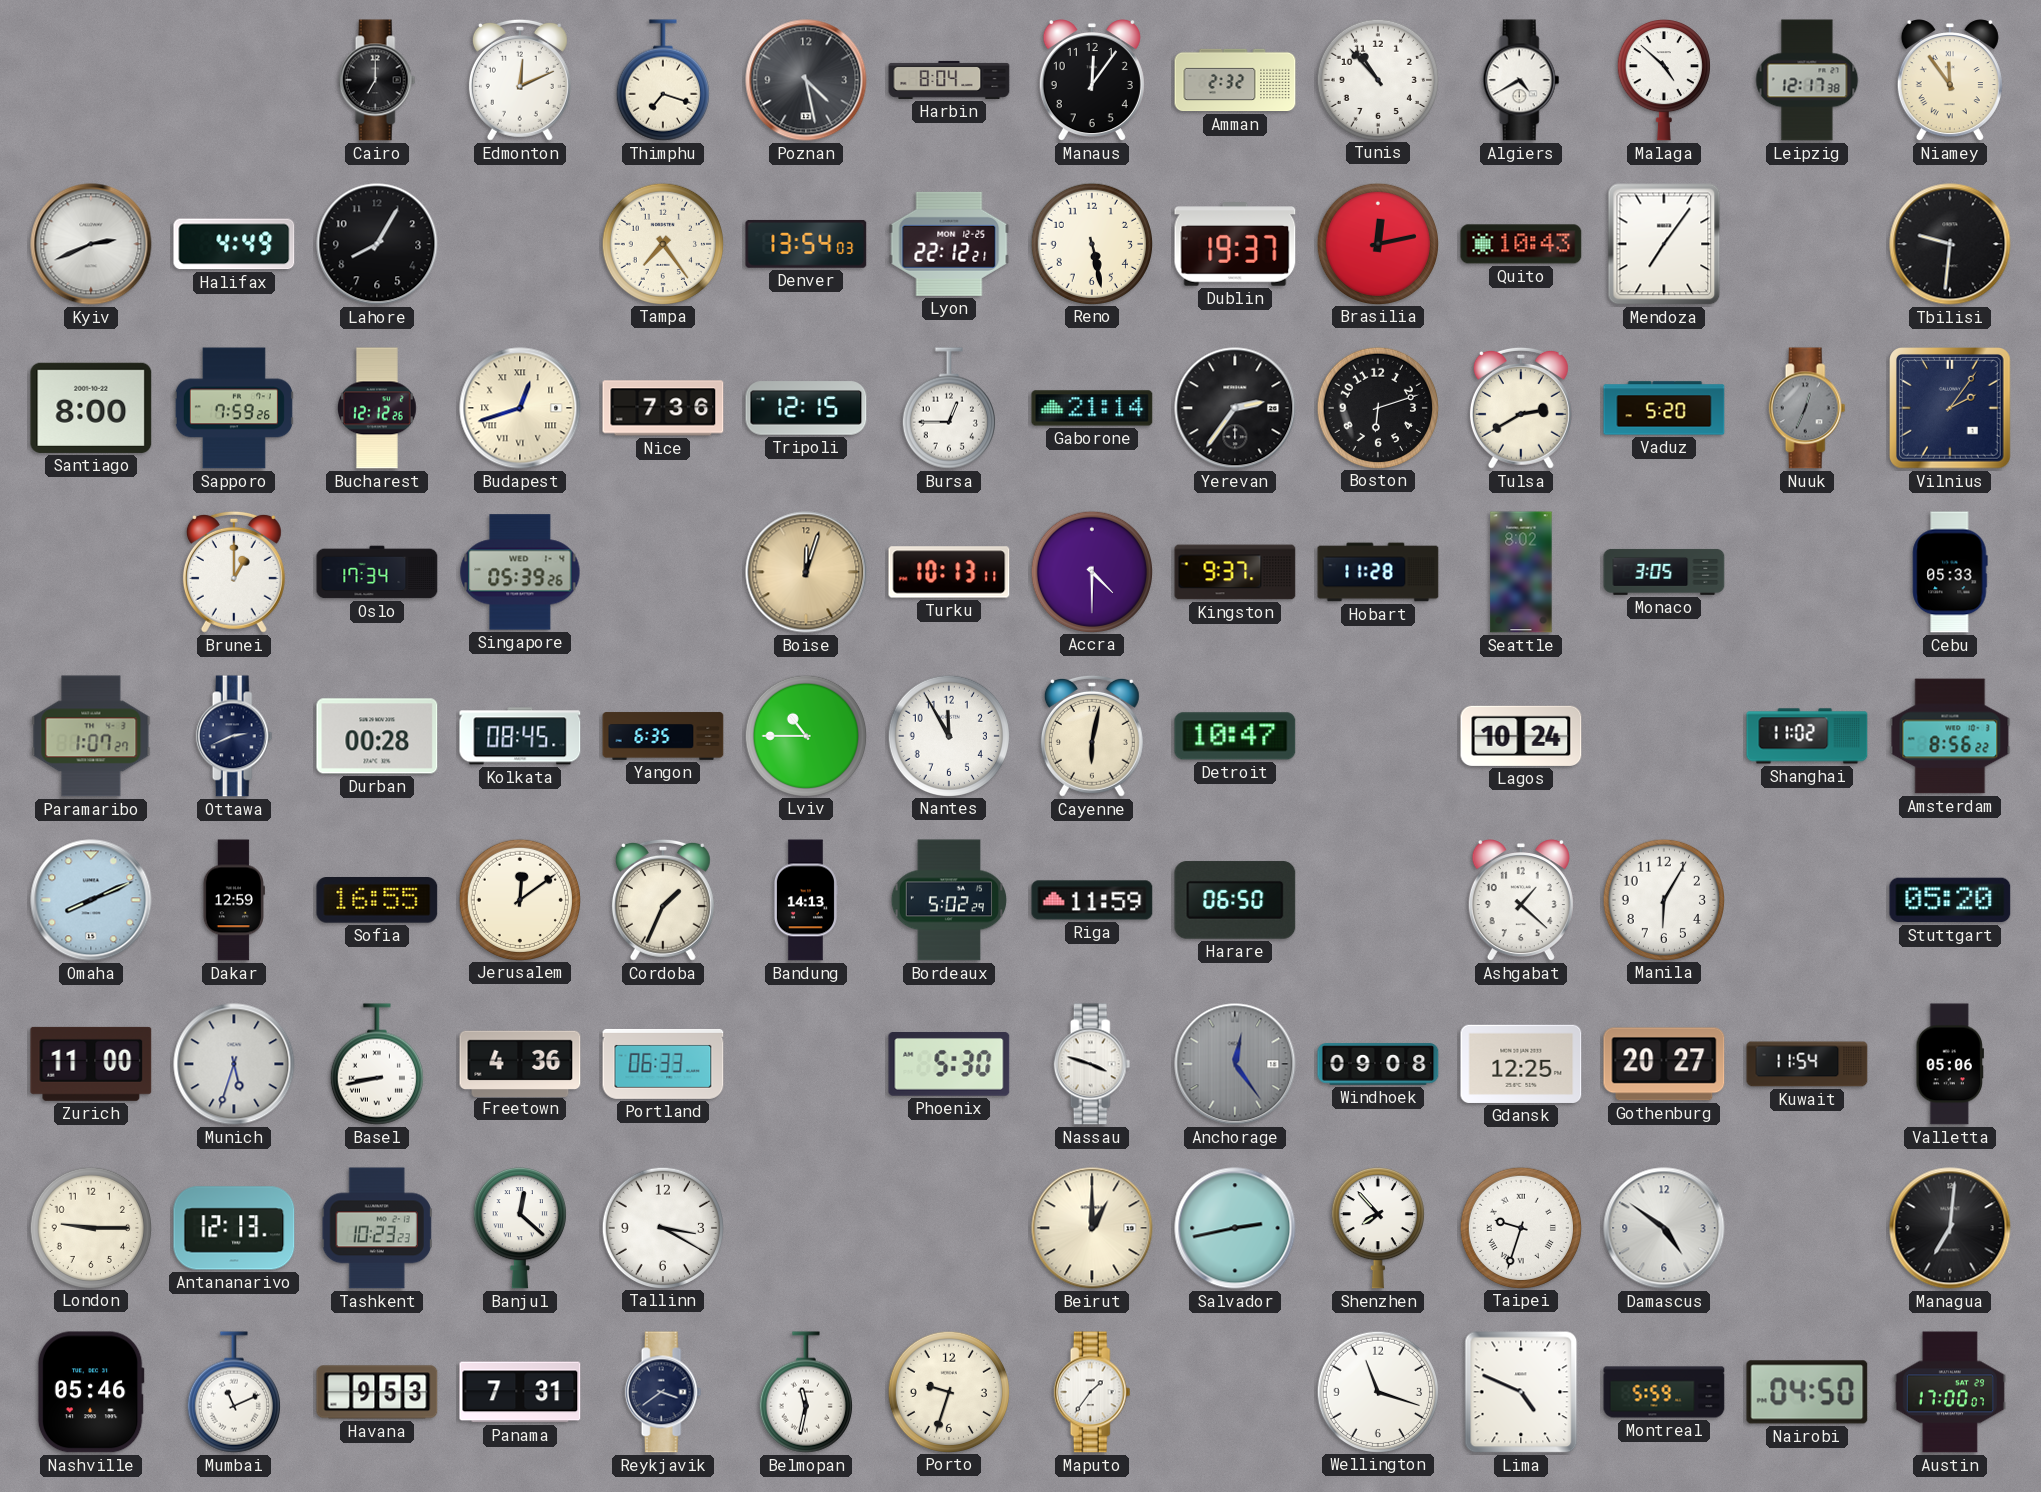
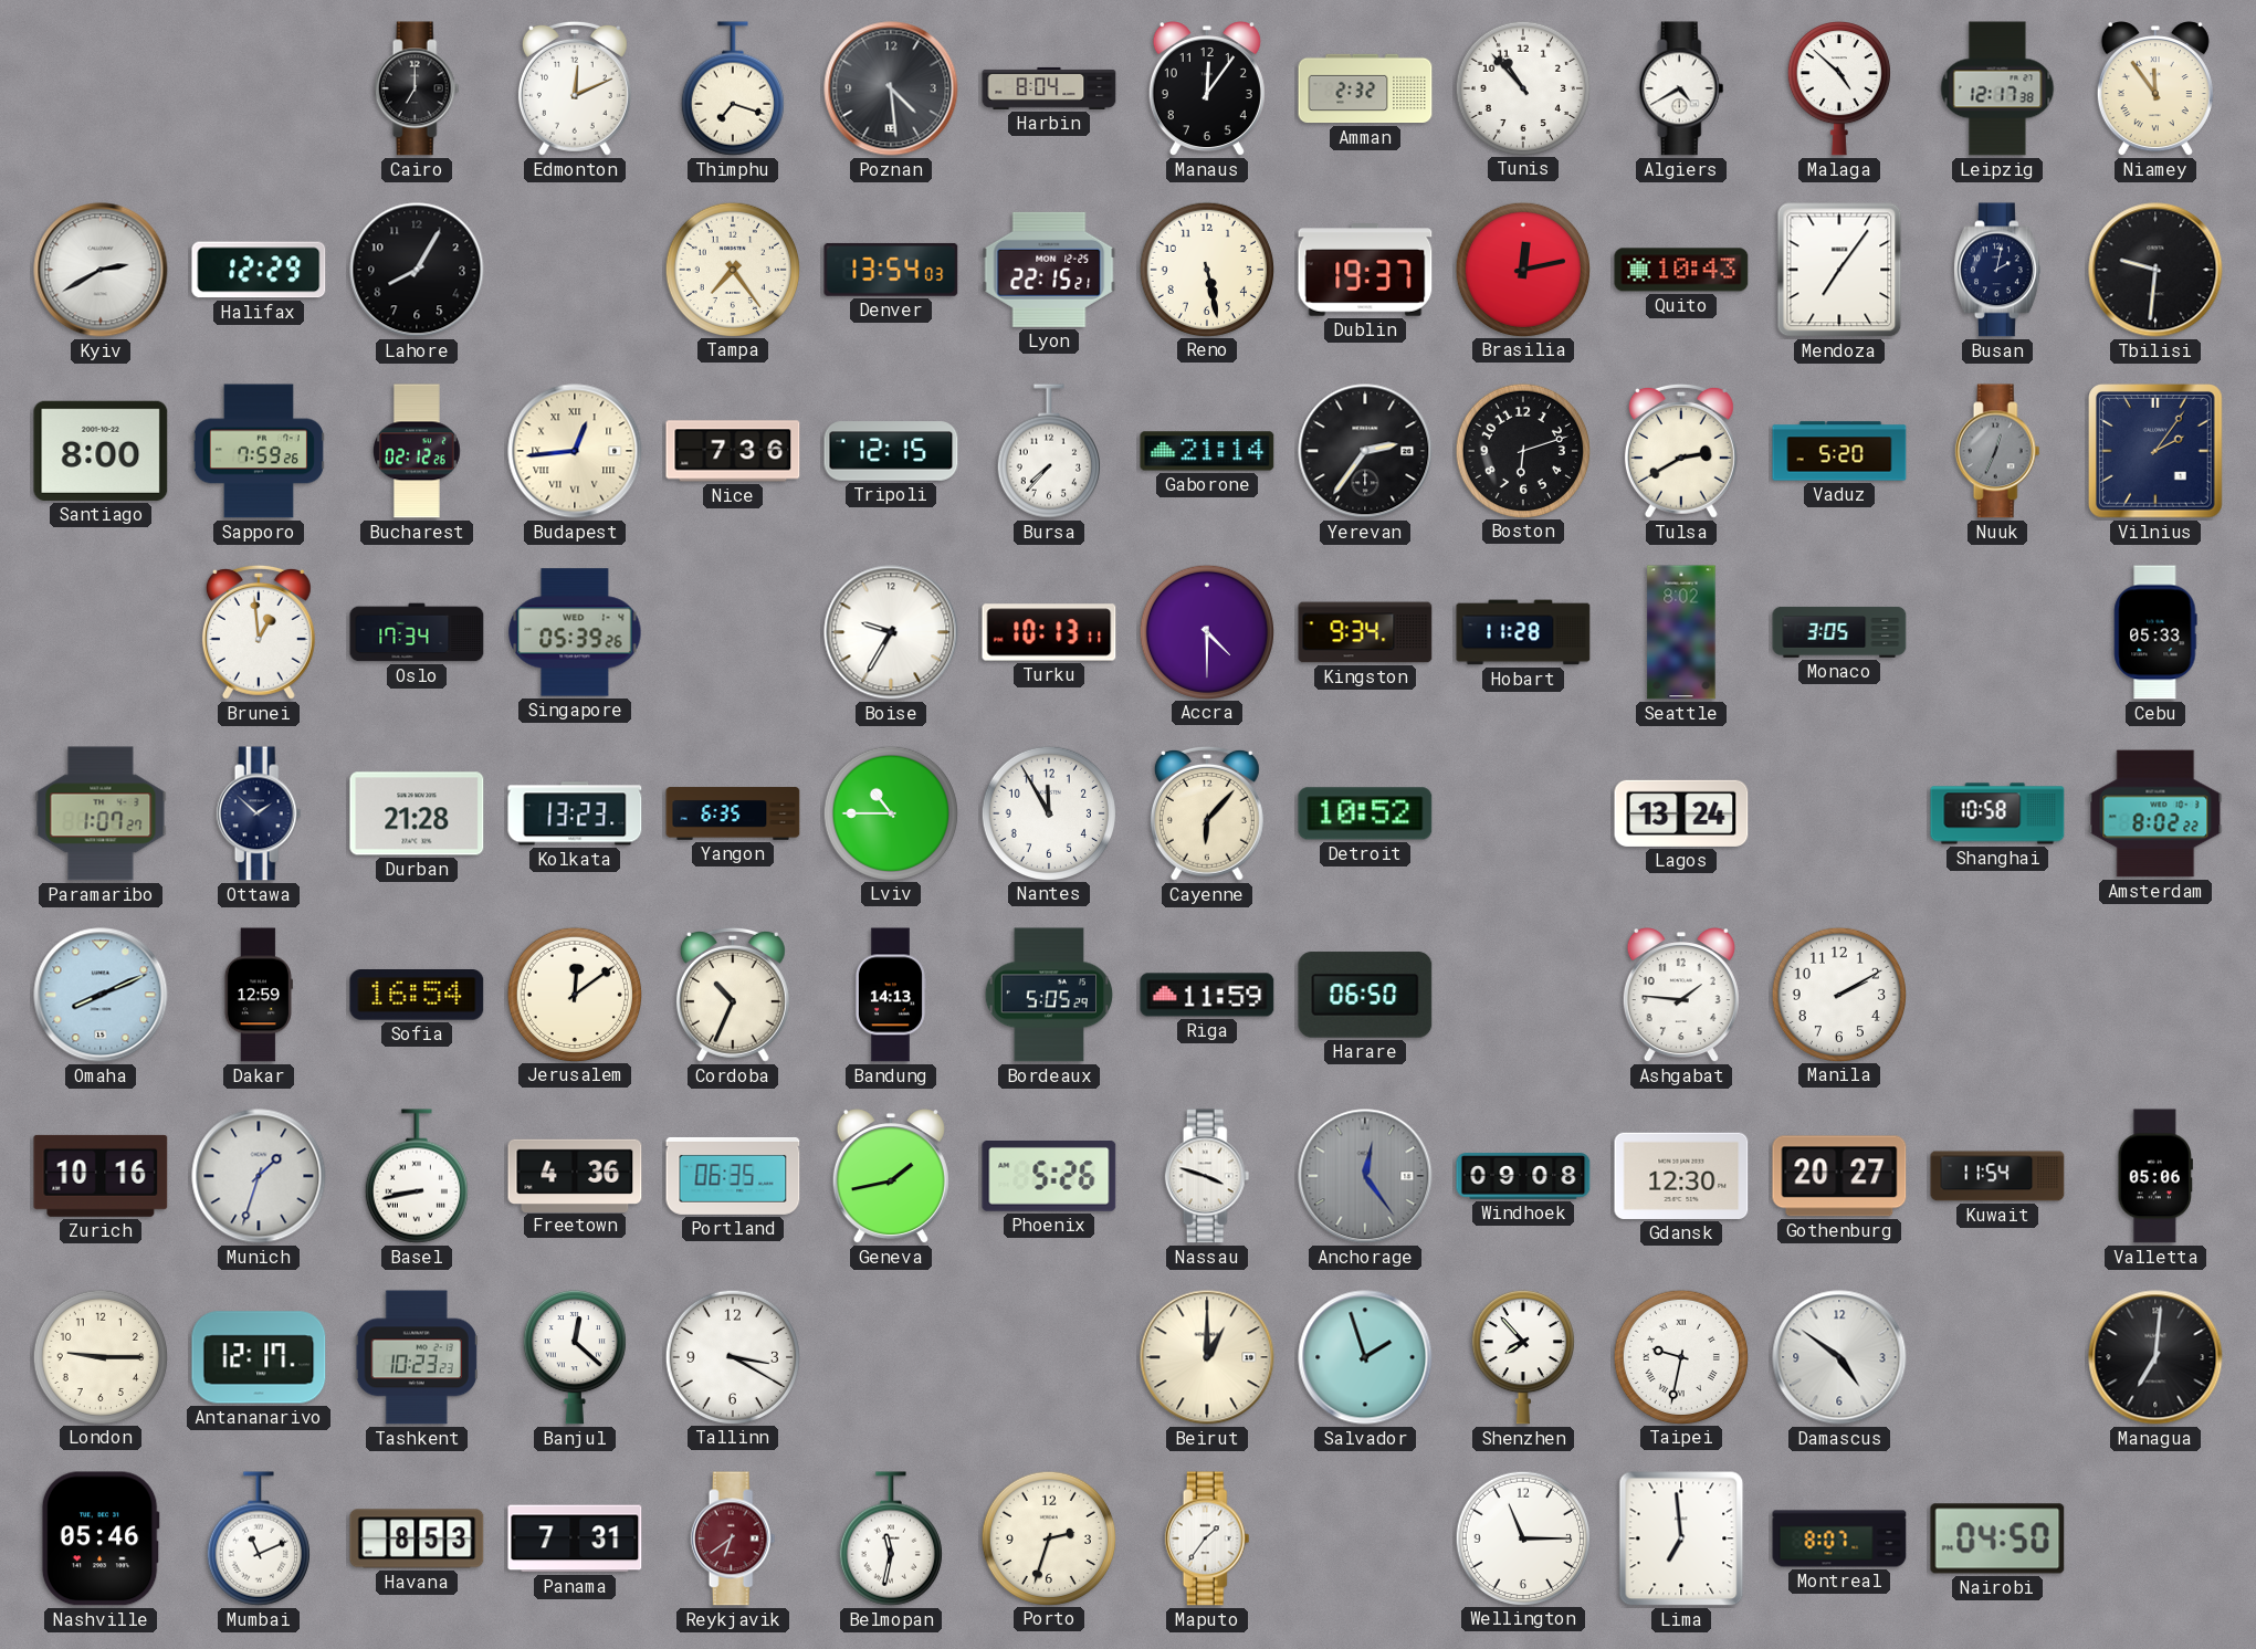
Poznan: 4:28 -> 4:29 (891, 88)
Kyiv: 2:41 -> 2:40 (101, 270)
Halifax: 4:49 -> 12:29 (259, 270)
Lyon: 22:12 -> 22:15 (1049, 270)
Busan: none -> 2:02 (1998, 270)
Bucharest: 12:12 -> 02:12 (417, 451)
Budapest: 12:42 -> 12:44 (575, 451)
Bursa: 12:45 -> 7:37 (1049, 451)
Brunei: 1:00 -> 12:59 (259, 632)
Boise: 12:03 -> 9:35 (891, 632)
Boise dial: champagne -> white (891, 632)
Kingston: 9:37 -> 9:34 (1365, 632)
Ottawa: 2:41 -> 1:52 (259, 813)
Durban: 00:28 -> 21:28 (417, 813)
Kolkata: 08:45 -> 13:23 (575, 813)
Cayenne: 6:02 -> 6:07 (1207, 813)
Detroit: 10:47 -> 10:52 (1365, 813)
Lagos: 10:24 -> 13:24 (1681, 813)
Shanghai: 11:02 -> 10:58 (1997, 813)
Amsterdam: 8:56 -> 8:02 (2155, 813)
Sofia: 16:55 -> 16:54 (417, 996)
Cordoba: 1:34 -> 10:34 (733, 995)
Bordeaux: 5:02 -> 5:05 (1049, 995)
Ashgabat: 1:22 -> 1:46 (1681, 996)
Manila: 6:05 -> 2:10 (1838, 994)
Stuttgart: 05:20 -> none (1950, 900)
Zurich: 11:00 -> 10:16 (101, 1176)
Munich: 5:33 -> 1:33 (259, 1176)
Portland: 06:33 -> 06:35 (733, 1176)
Geneva: none -> 1:43 (891, 1177)
Phoenix: 5:30 -> 5:26 (1049, 1177)
Gdansk: 12:25 -> 12:30 (1681, 1176)
Antananarivo: 12:13 -> 12:17 (259, 1357)
Salvador: 2:43 -> 1:57 (1365, 1357)
Taipei: 9:33 -> 9:32 (1680, 1356)
Havana: 9:53 -> 8:53 (417, 1538)
Reykjavik: 3:39 -> 6:39 (733, 1538)
Reykjavik dial: navy -> burgundy (733, 1538)
Porto: 9:33 -> 2:33 (1048, 1537)
Wellington: 11:18 -> 11:15 (1522, 1537)
Lima: 4:49 -> 6:59 (1681, 1538)
Montreal: 5:59 -> 8:07 (1839, 1538)
Austin: 17:00 -> none (1950, 1392)
